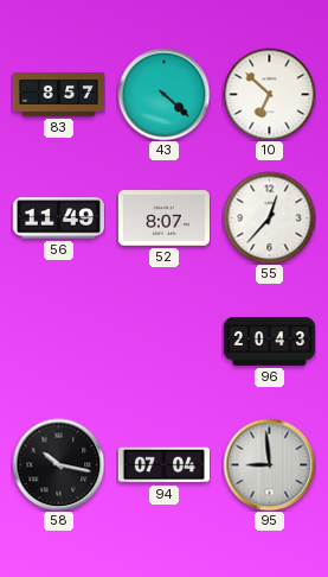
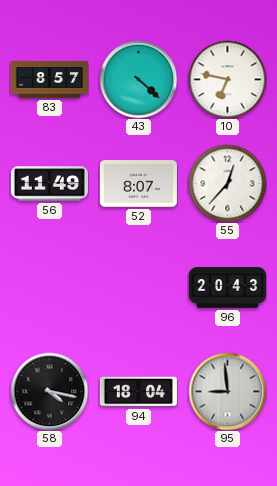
10: 6:52 -> 6:47 (227, 79)
58: 10:17 -> 4:17 (49, 391)
94: 07:04 -> 18:04 (138, 392)
